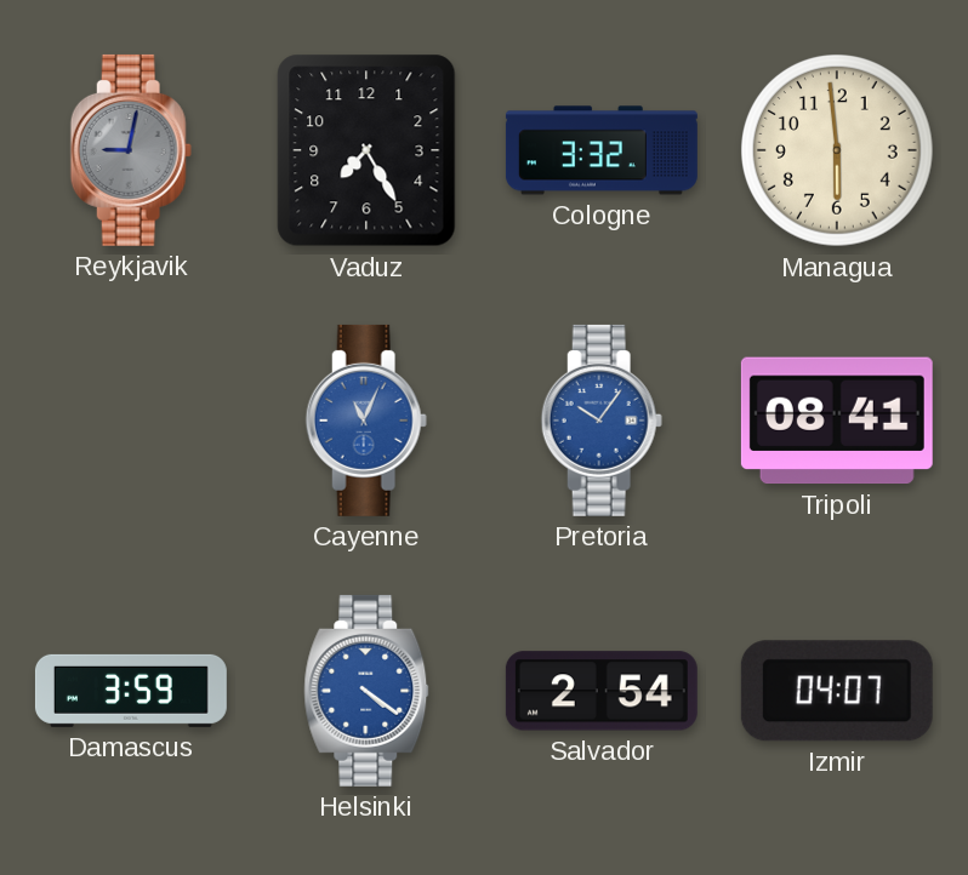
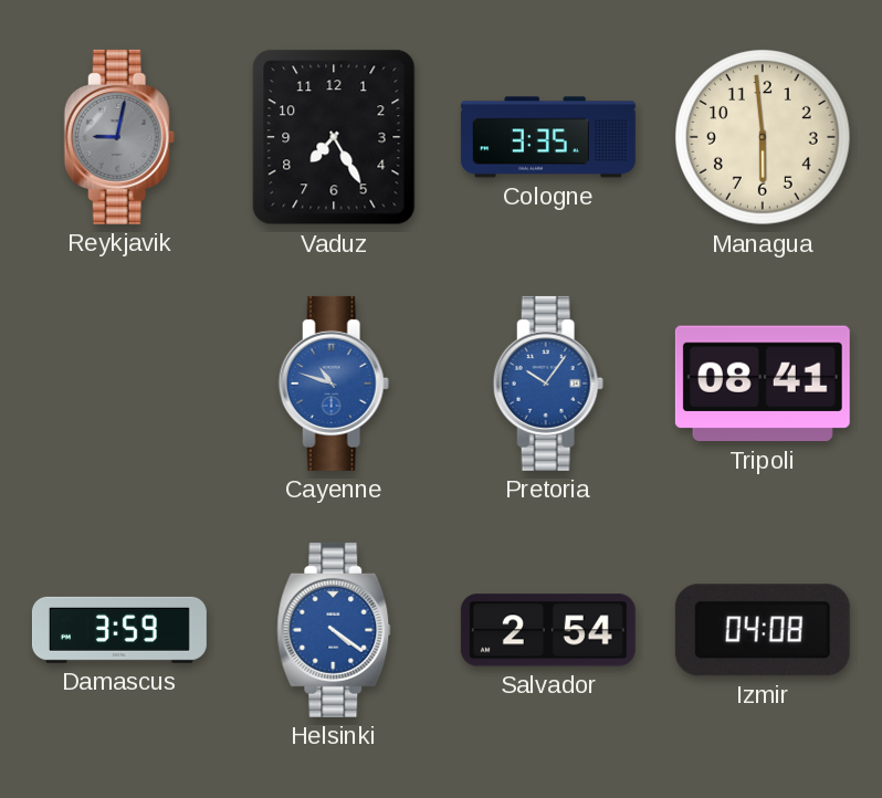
Cologne: 3:32 -> 3:35 (548, 137)
Cayenne: 11:04 -> 10:48 (334, 384)
Izmir: 04:07 -> 04:08 (763, 630)
